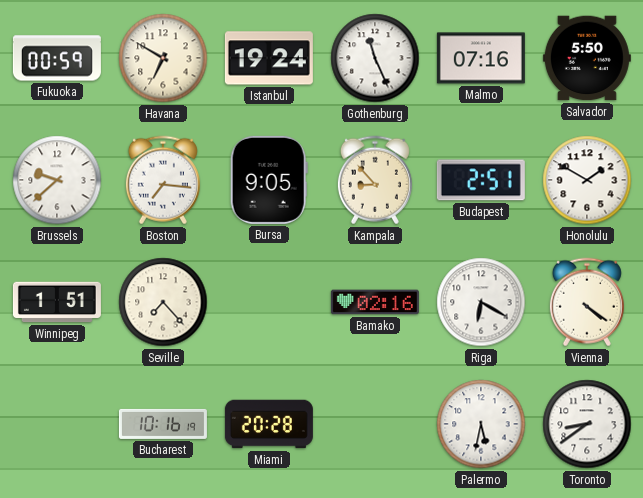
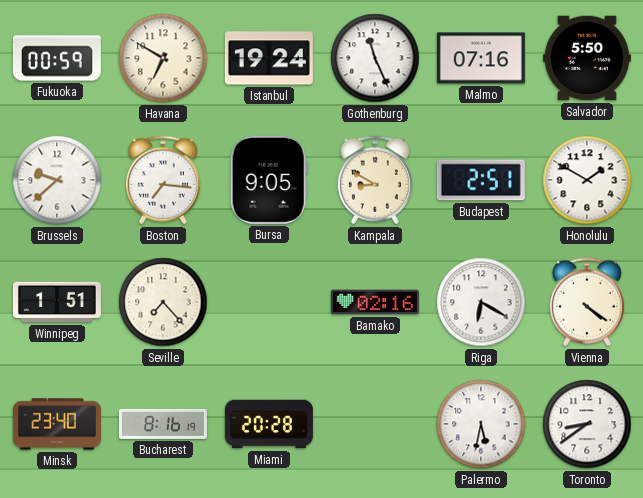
Kampala: 8:53 -> 8:50 (375, 180)
Minsk: none -> 23:40 (57, 424)
Bucharest: 10:16 -> 8:16 (163, 424)
